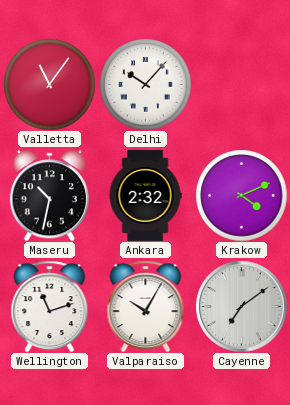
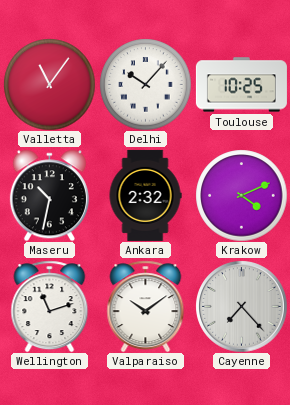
Toulouse: none -> 10:25 (241, 85)
Valparaiso: 10:05 -> 10:09 (146, 306)
Cayenne: 7:09 -> 7:23 (241, 306)
